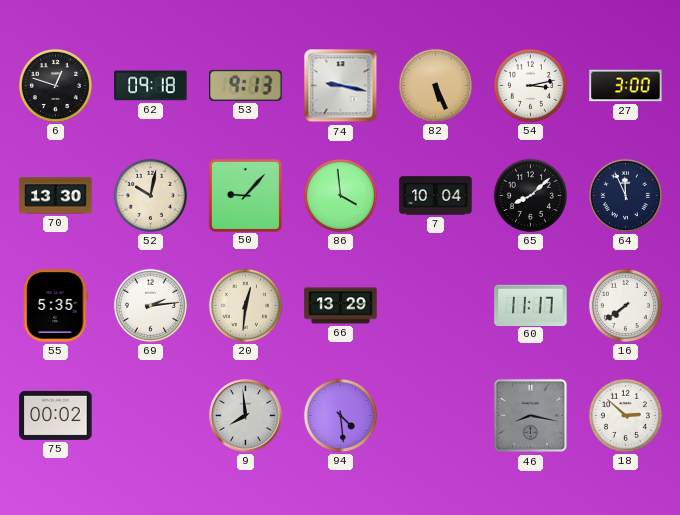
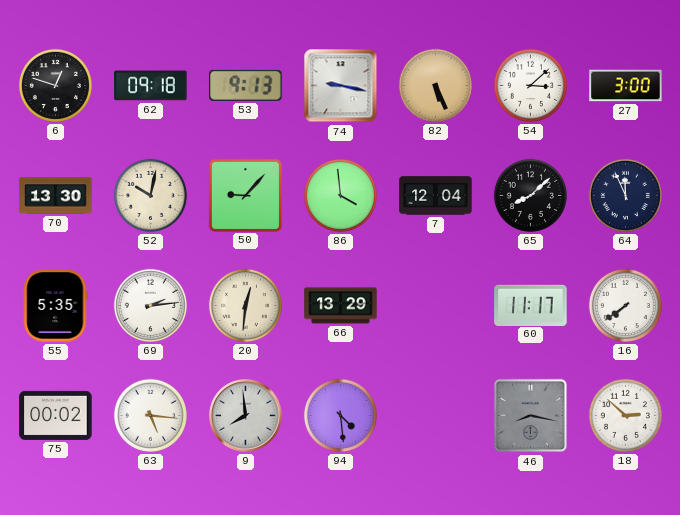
54: 3:13 -> 3:08 (530, 85)
7: 10:04 -> 12:04 (436, 196)
63: none -> 5:16 (150, 415)
